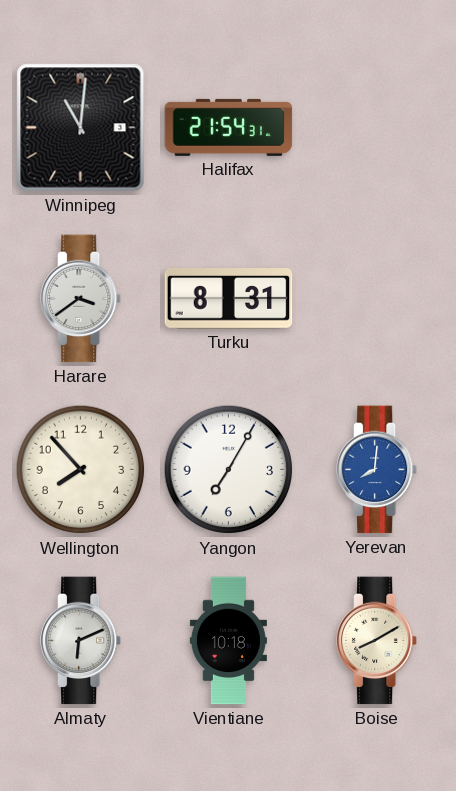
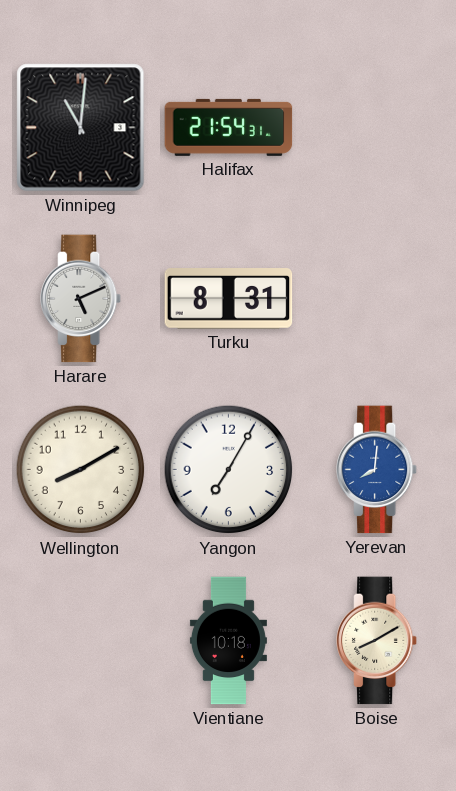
Harare: 3:39 -> 5:11 (82, 299)
Wellington: 7:53 -> 8:10 (81, 470)
Almaty: 6:11 -> none (82, 641)
